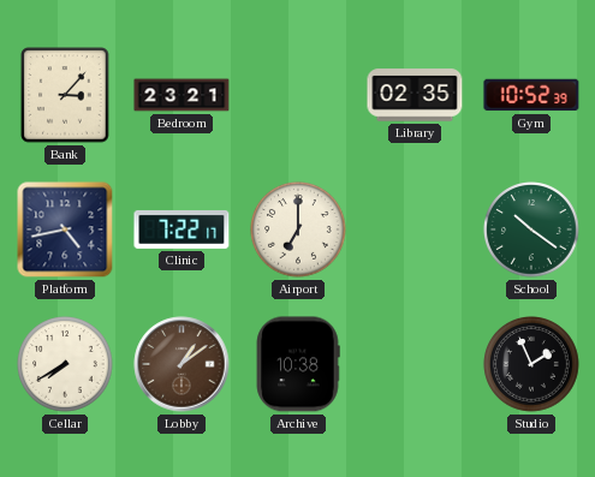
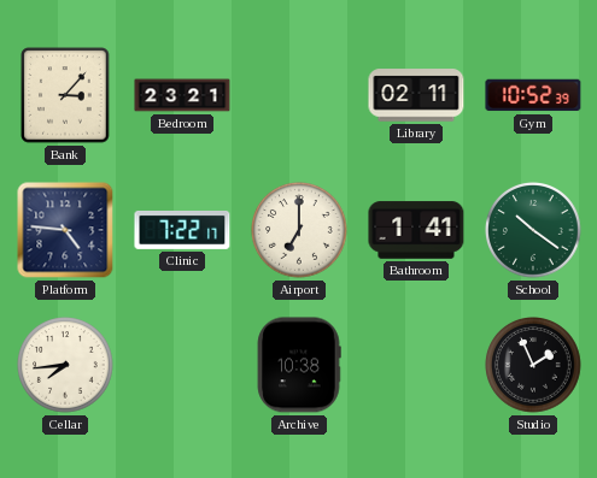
Library: 02:35 -> 02:11 (416, 95)
Platform: 4:43 -> 4:46 (65, 230)
Bathroom: none -> 1:41 (416, 230)
Cellar: 7:40 -> 7:44 (65, 365)
Lobby: 1:09 -> none (182, 364)
